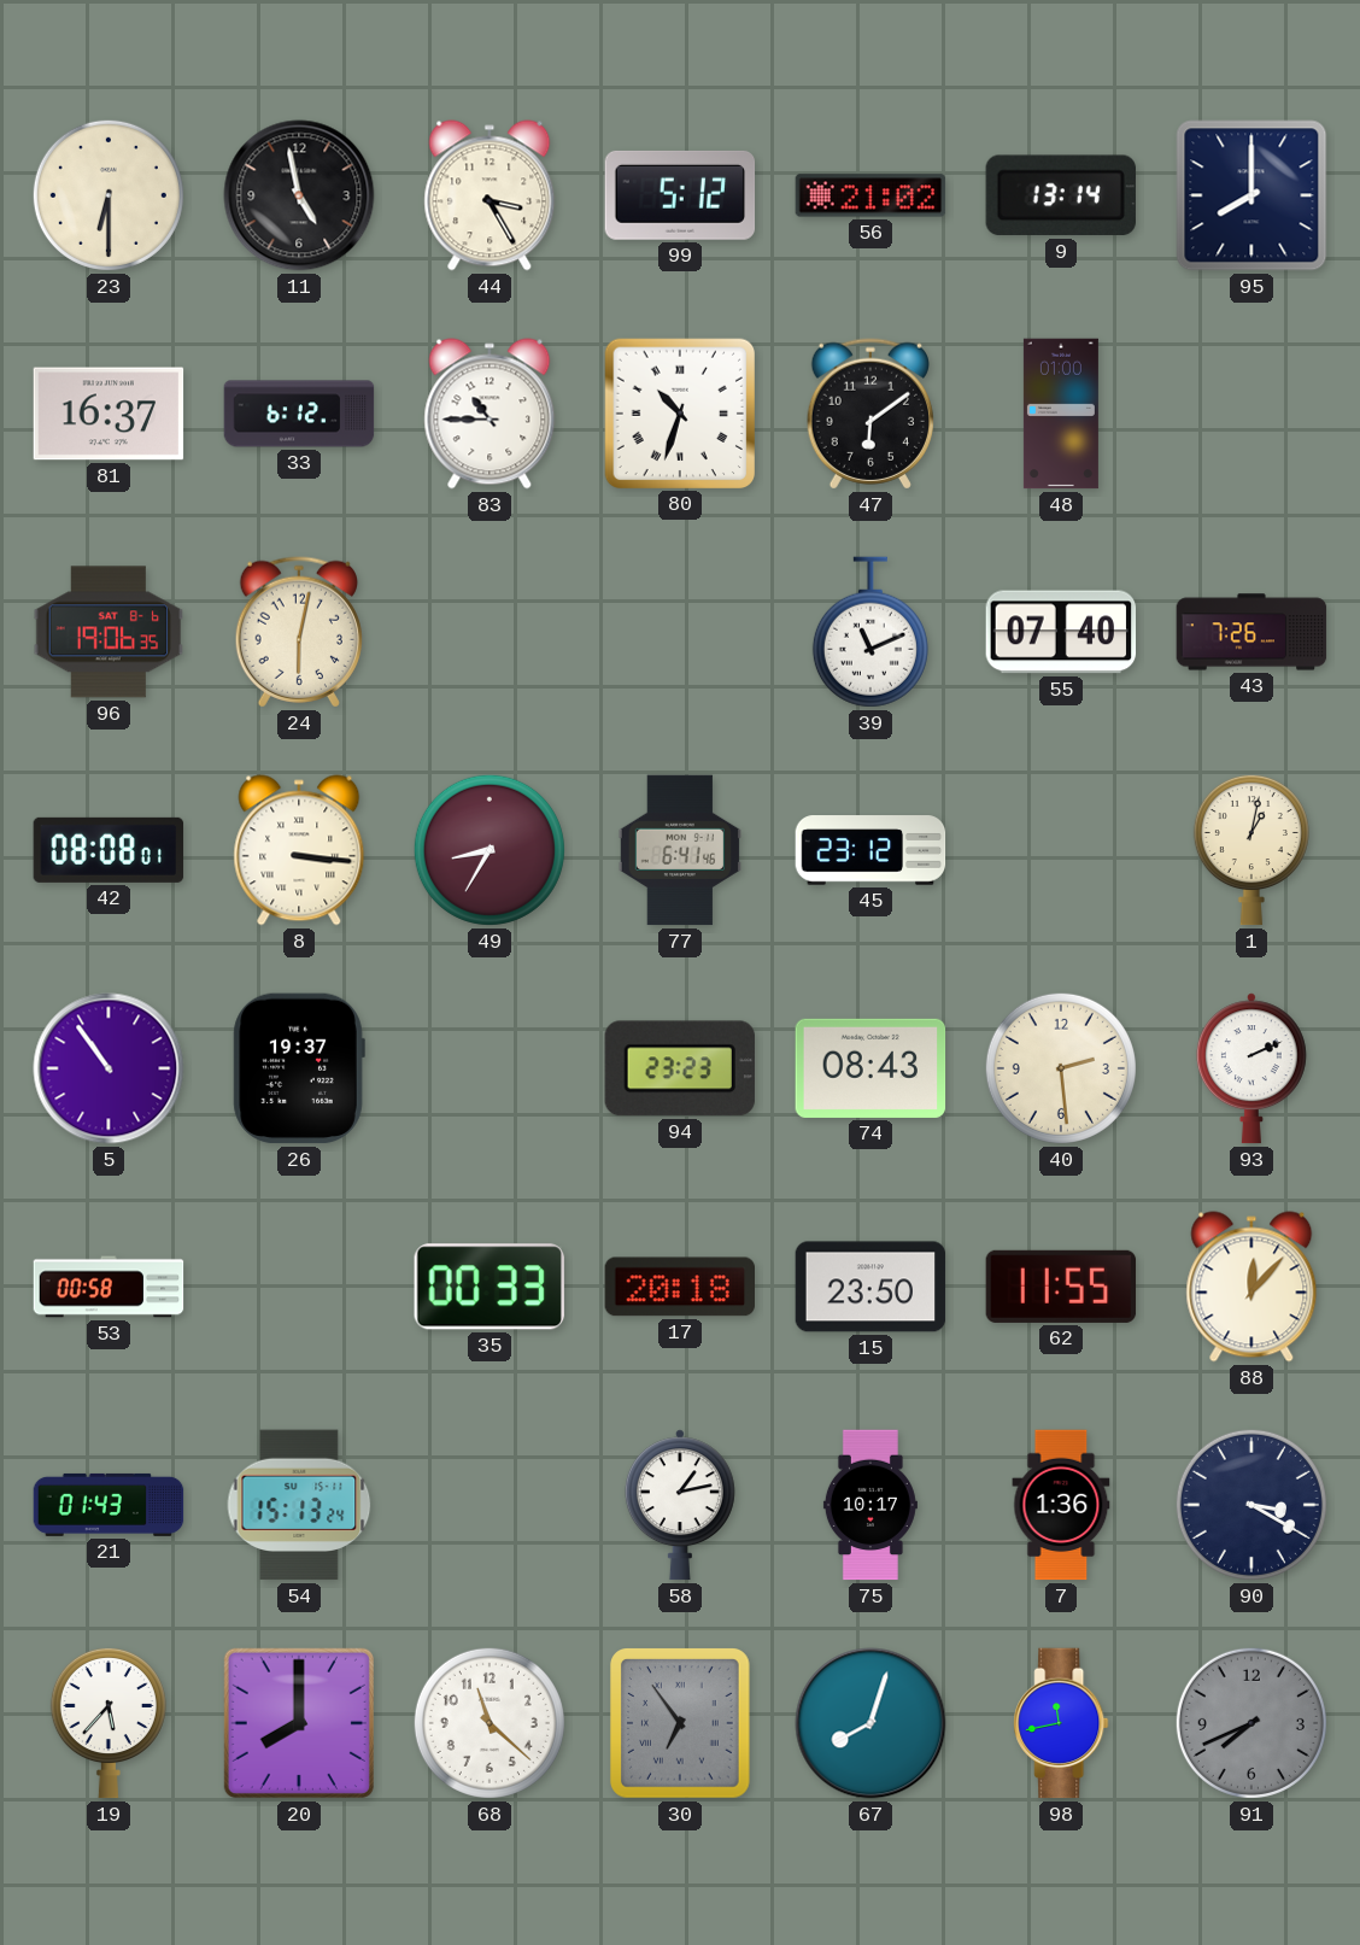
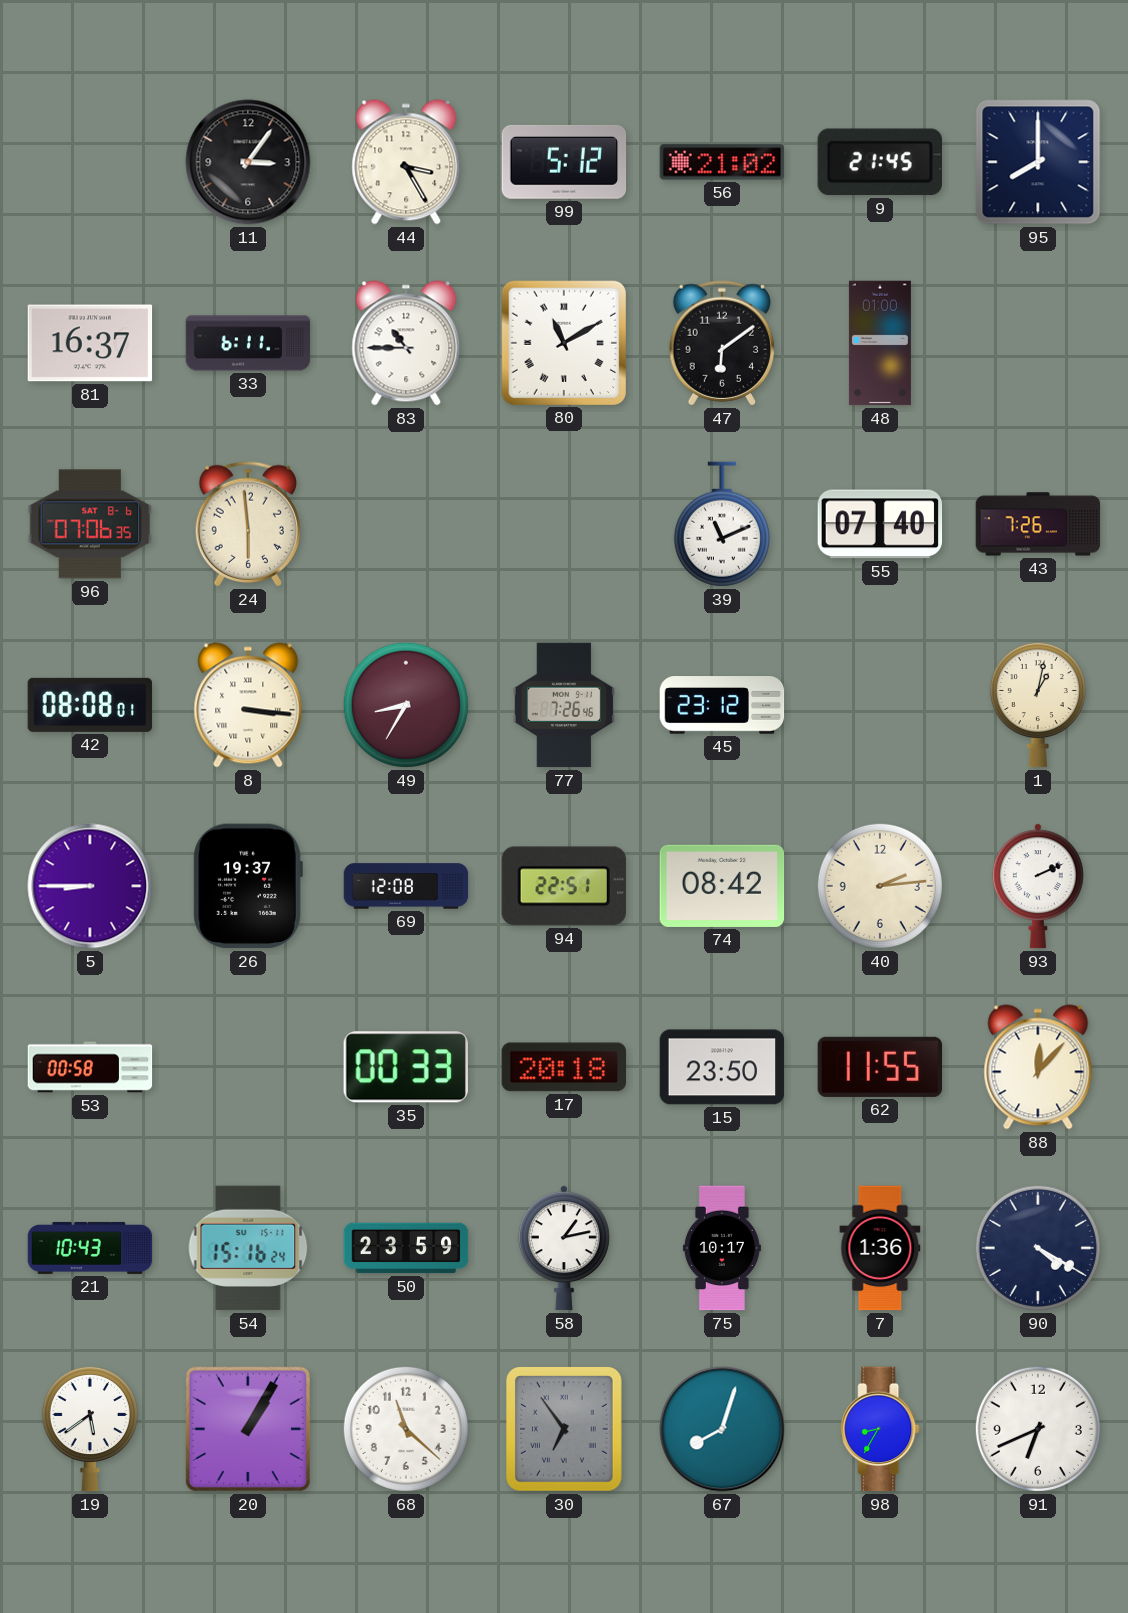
23: 6:30 -> none (109, 195)
11: 4:58 -> 3:06 (248, 162)
9: 13:14 -> 21:45 (880, 162)
33: 6:12 -> 6:11 (248, 343)
80: 10:33 -> 11:10 (563, 342)
96: 19:06 -> 07:06 (90, 524)
24: 6:02 -> 5:59 (248, 524)
77: 6:41 -> 7:26 (564, 705)
5: 10:54 -> 8:45 (90, 886)
69: none -> 12:08 (406, 886)
94: 23:23 -> 22:51 (564, 886)
74: 08:43 -> 08:42 (722, 886)
40: 2:29 -> 2:14 (880, 886)
21: 01:43 -> 10:43 (90, 1248)
54: 15:13 -> 15:16 (248, 1248)
50: none -> 23:59 (406, 1248)
90: 3:20 -> 4:20 (1038, 1248)
19: 5:37 -> 5:39 (90, 1429)
20: 8:00 -> 1:05 (248, 1429)
98: 11:43 -> 8:35 (880, 1429)
91: 7:41 -> 6:41 (1038, 1429)
91 dial: grey -> white (1038, 1429)
